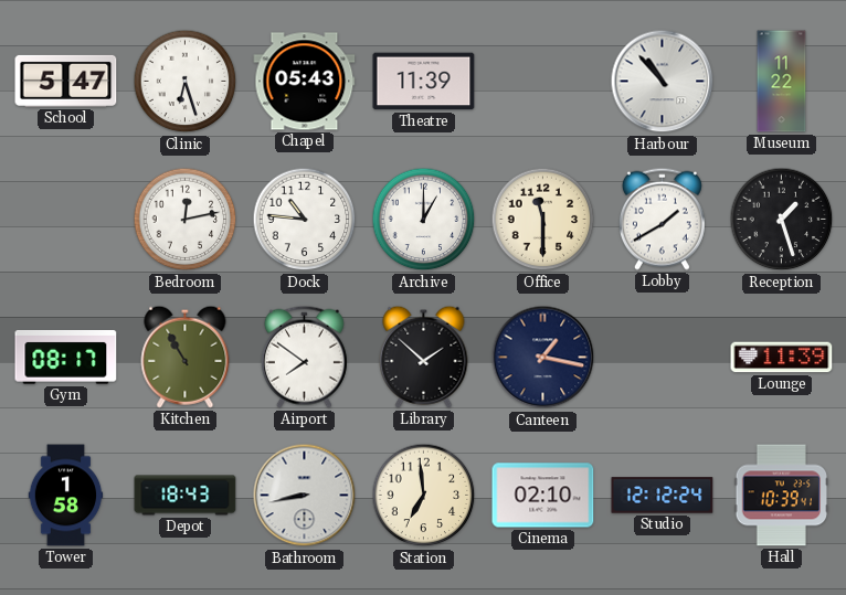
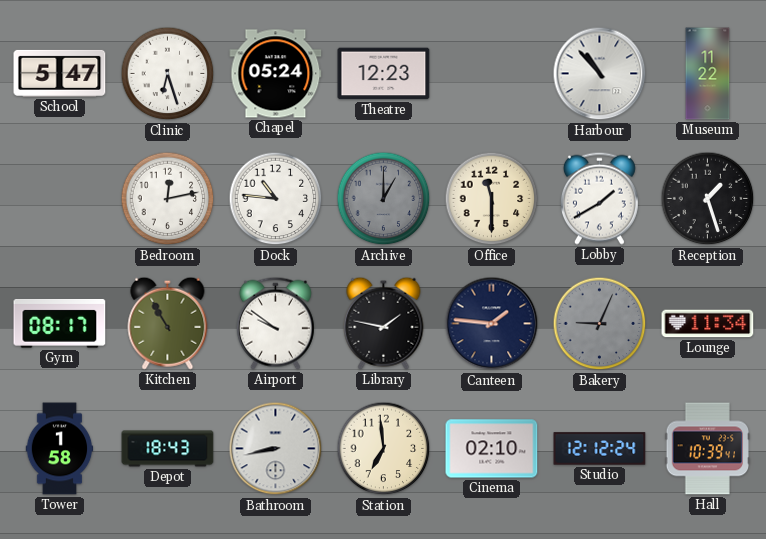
Chapel: 05:43 -> 05:24 (276, 74)
Theatre: 11:39 -> 12:23 (384, 74)
Archive dial: white -> grey (384, 199)
Airport: 7:51 -> 9:51 (275, 323)
Library: 1:52 -> 1:47 (384, 323)
Canteen: 1:17 -> 1:46 (492, 324)
Bakery: none -> 9:04 (600, 324)
Lounge: 11:39 -> 11:34 (708, 324)
